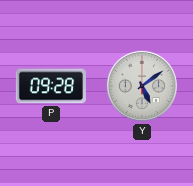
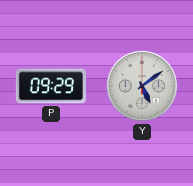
P: 09:28 -> 09:29 (50, 86)
